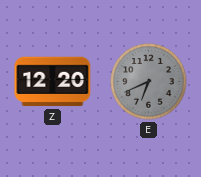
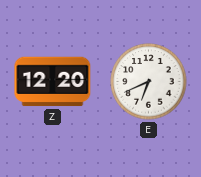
E dial: grey -> white (149, 82)
